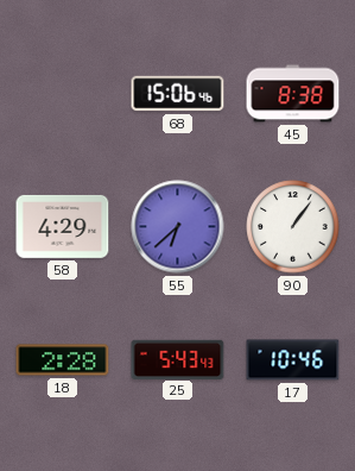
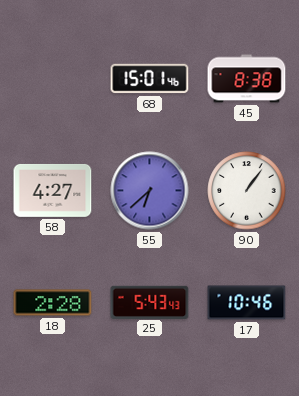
68: 15:06 -> 15:01 (150, 79)
58: 4:29 -> 4:27 (53, 190)
